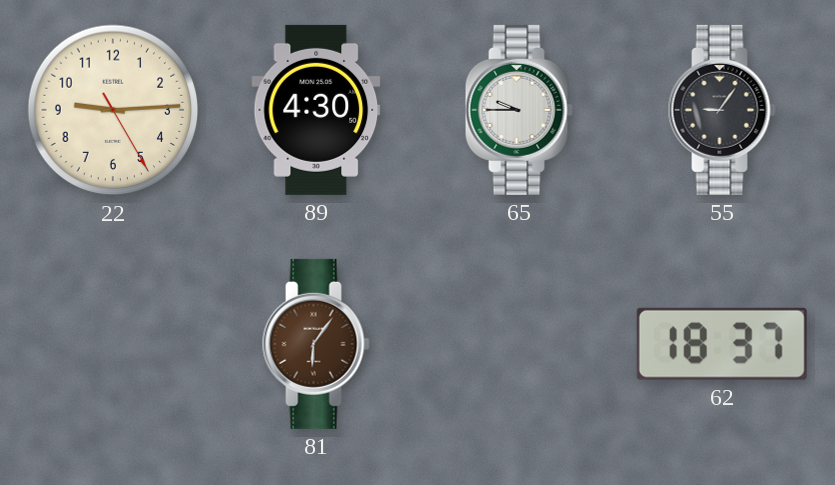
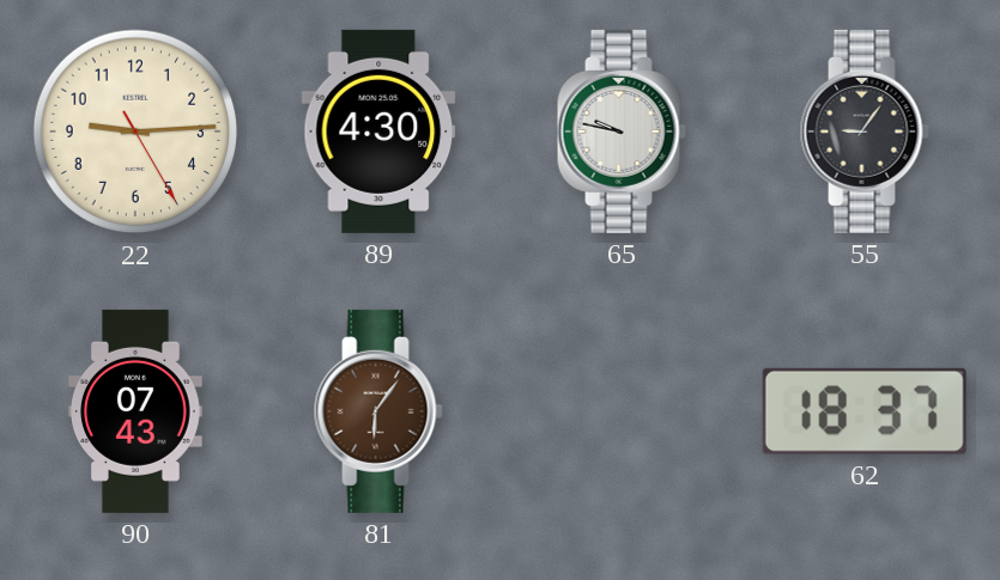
65: 9:45 -> 9:47 (622, 132)
90: none -> 07:43 (137, 411)
